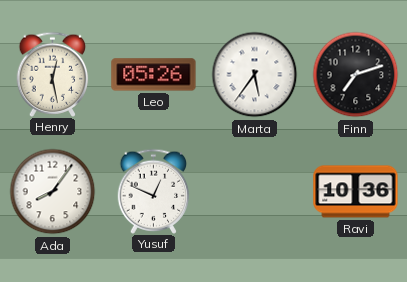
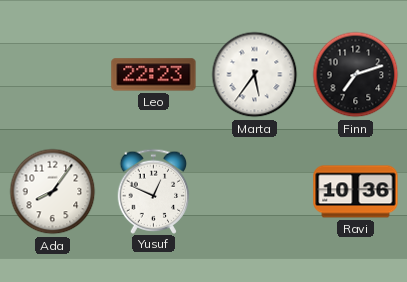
Henry: 12:28 -> none (53, 74)
Leo: 05:26 -> 22:23 (154, 75)
